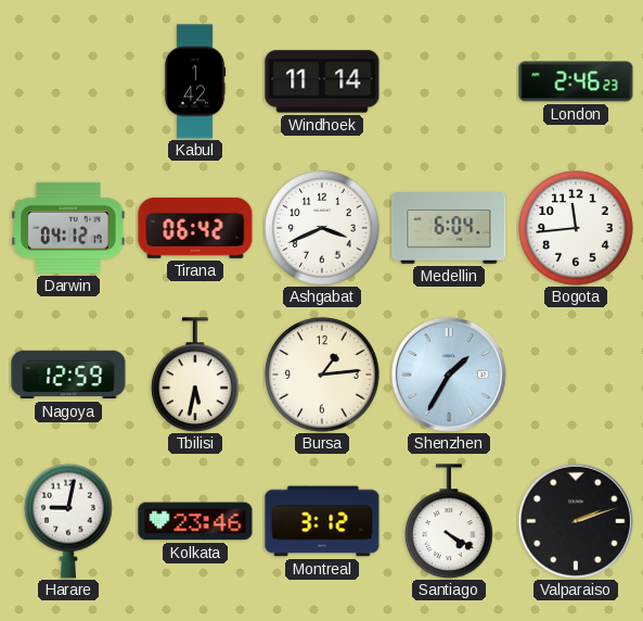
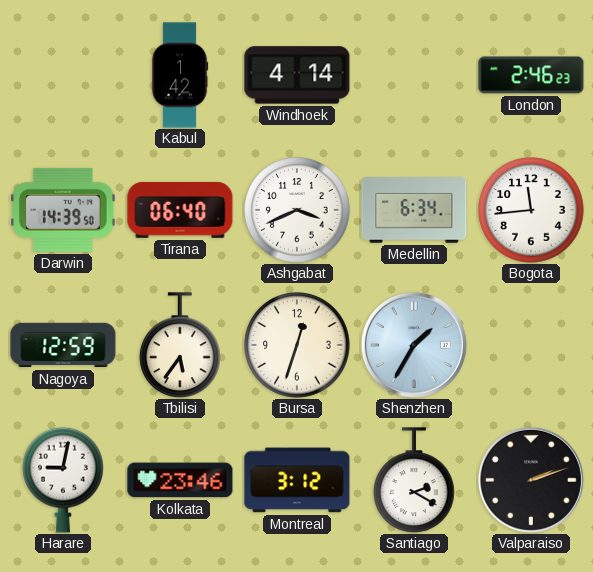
Windhoek: 11:14 -> 4:14 (297, 75)
Darwin: 04:12 -> 14:39 (63, 210)
Tirana: 06:42 -> 06:40 (180, 210)
Medellin: 6:04 -> 6:34 (414, 210)
Tbilisi: 5:32 -> 5:36 (180, 345)
Bursa: 1:14 -> 12:33 (297, 345)
Santiago: 4:20 -> 2:20 (414, 480)
